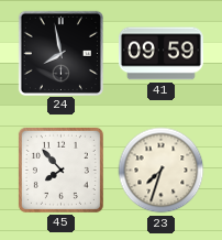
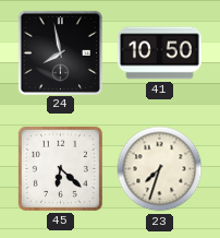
41: 09:59 -> 10:50 (159, 53)
45: 7:53 -> 6:22 (60, 168)
